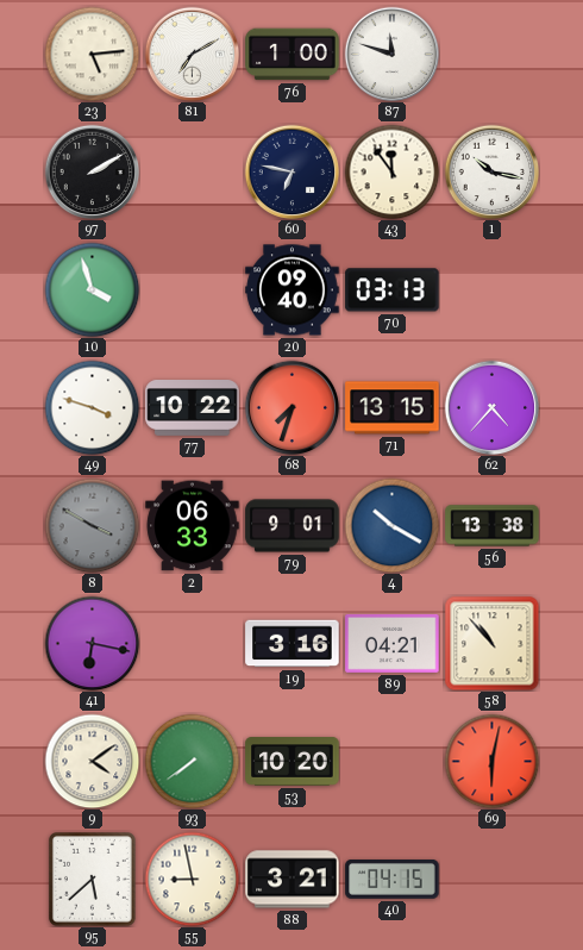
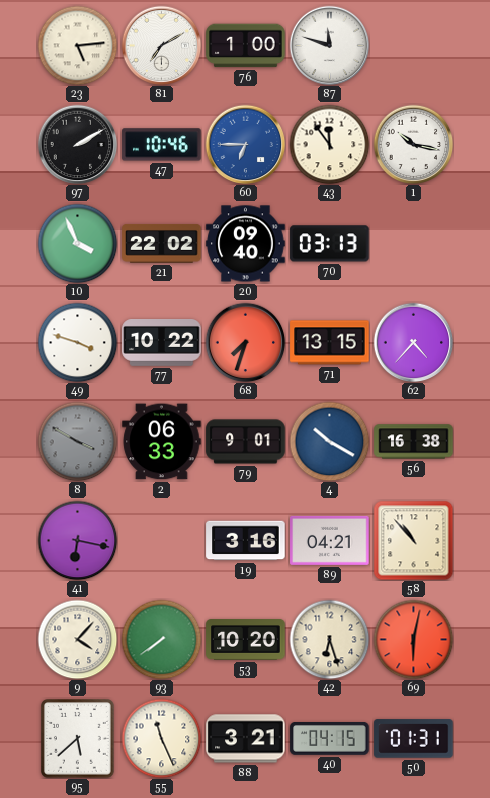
47: none -> 10:46 (162, 145)
60: 6:47 -> 6:45 (245, 144)
60 dial: navy -> blue (245, 144)
10: 3:57 -> 3:56 (77, 243)
21: none -> 22:02 (162, 244)
56: 13:38 -> 16:38 (414, 442)
9: 4:09 -> 4:07 (77, 639)
42: none -> 6:27 (329, 639)
55: 8:58 -> 11:26 (161, 738)
50: none -> 01:31 (414, 739)
